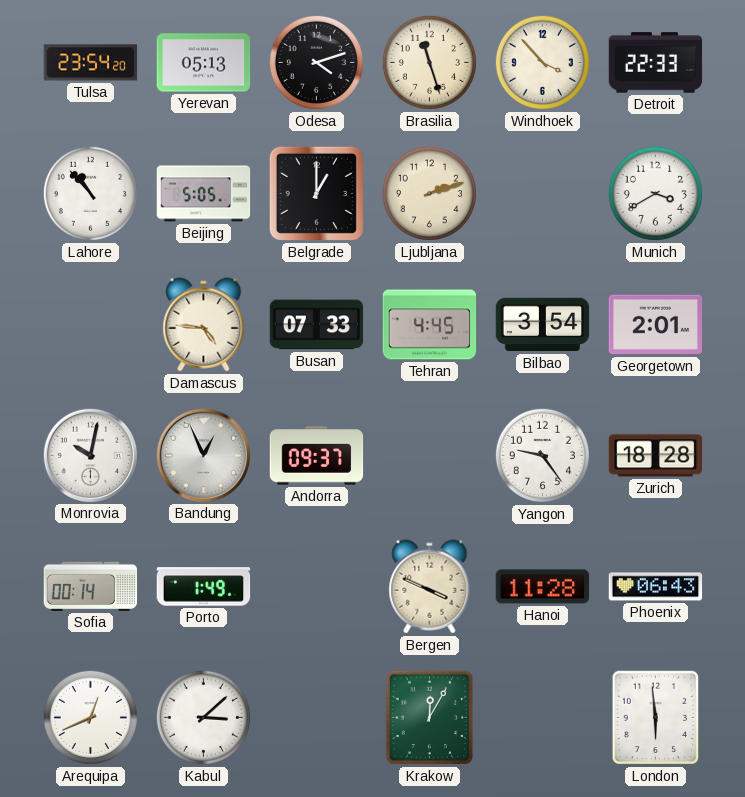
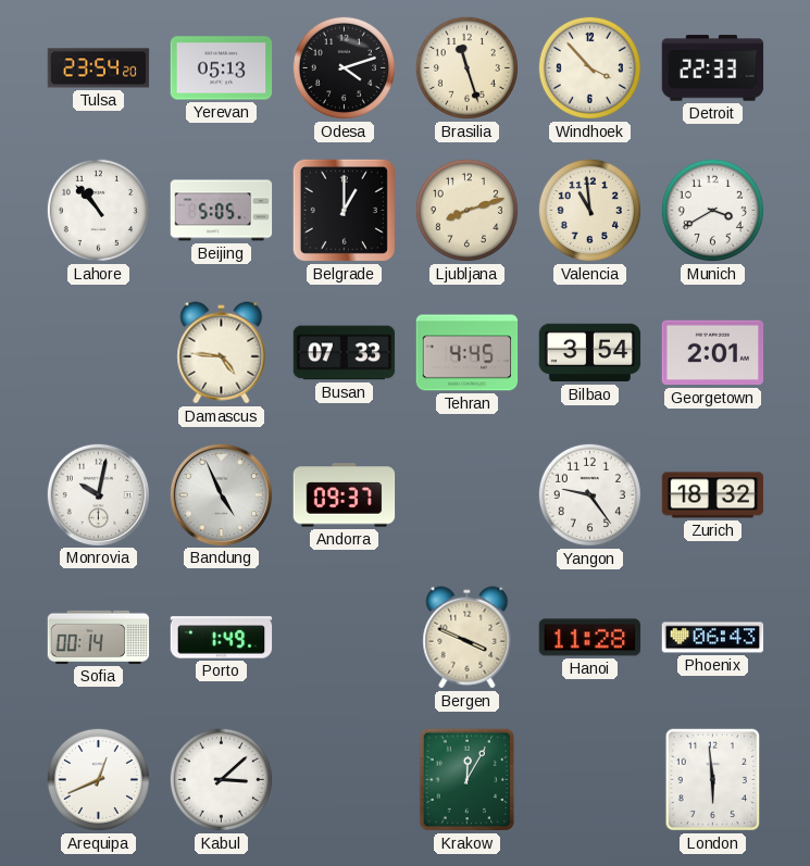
Ljubljana: 2:12 -> 8:12 (466, 210)
Valencia: none -> 10:59 (589, 210)
Bandung: 12:56 -> 4:56 (221, 494)
Zurich: 18:28 -> 18:32 (713, 495)
